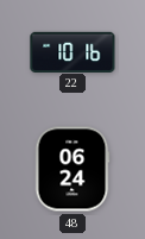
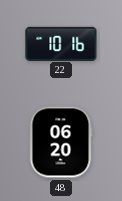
48: 06:24 -> 06:20 (61, 142)
